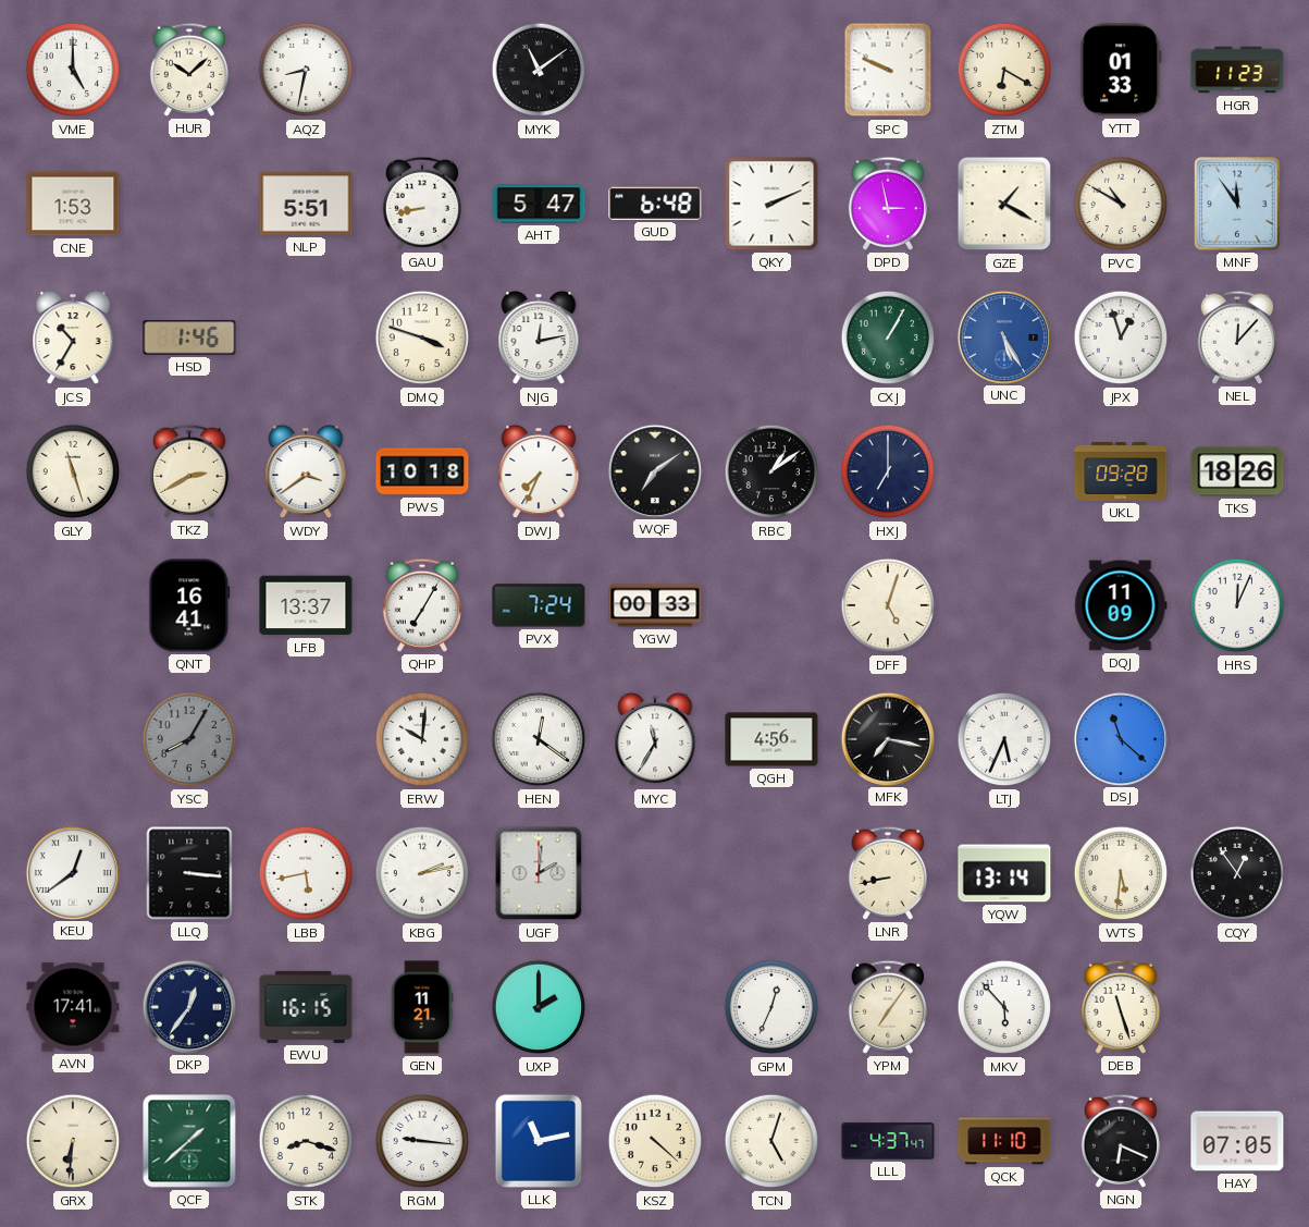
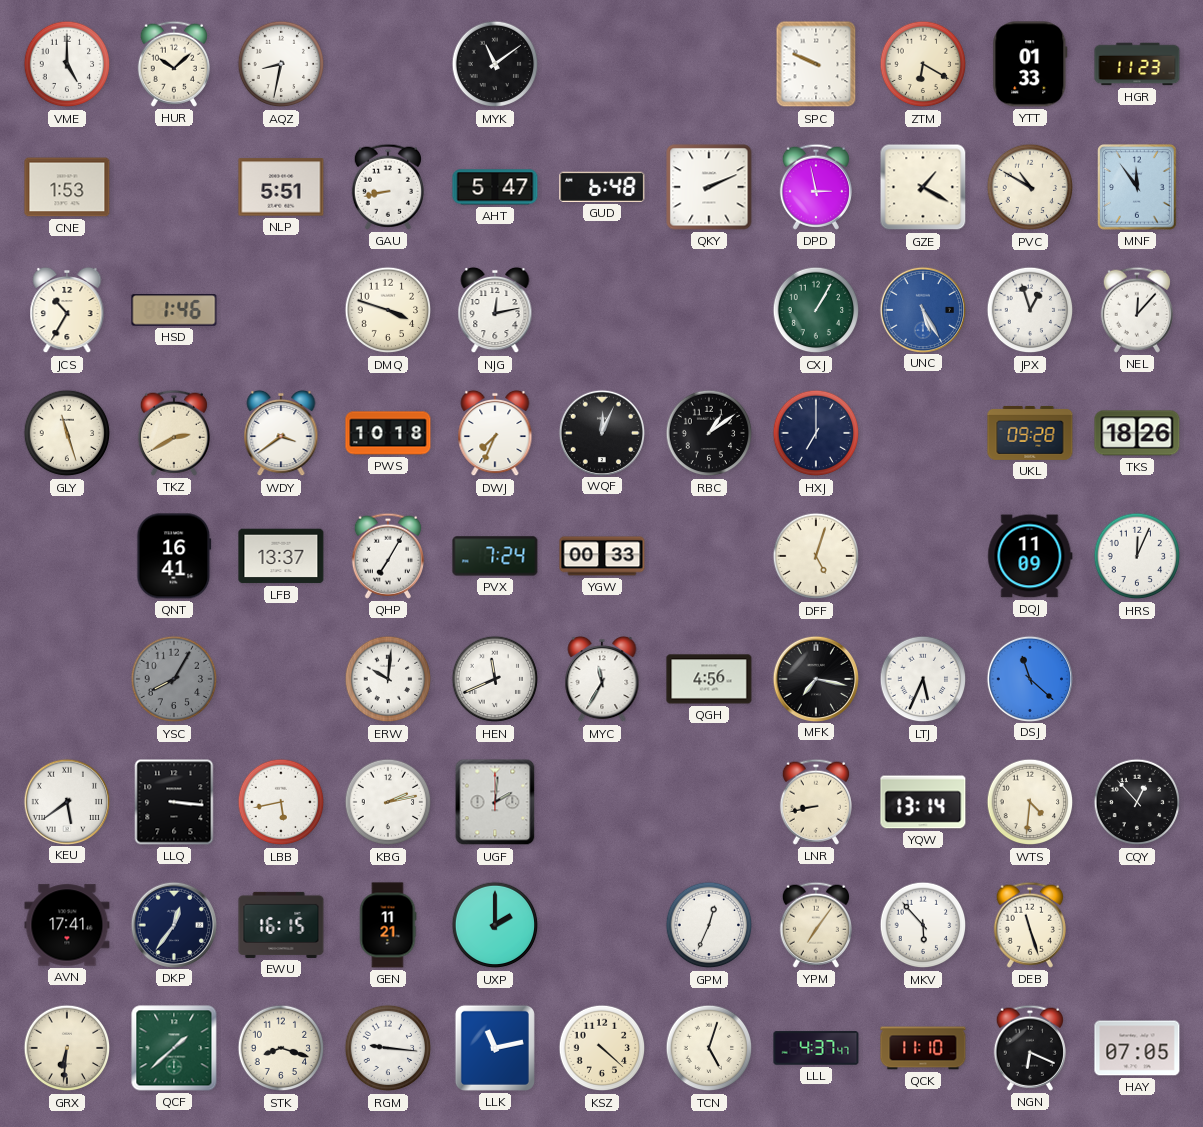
WQF: 7:09 -> 12:04 (601, 432)
HEN: 12:21 -> 11:41 (495, 679)
KEU: 12:39 -> 5:39 (66, 801)
WTS: 5:31 -> 4:31 (1030, 802)
CQY: 12:54 -> 12:53 (1137, 802)
